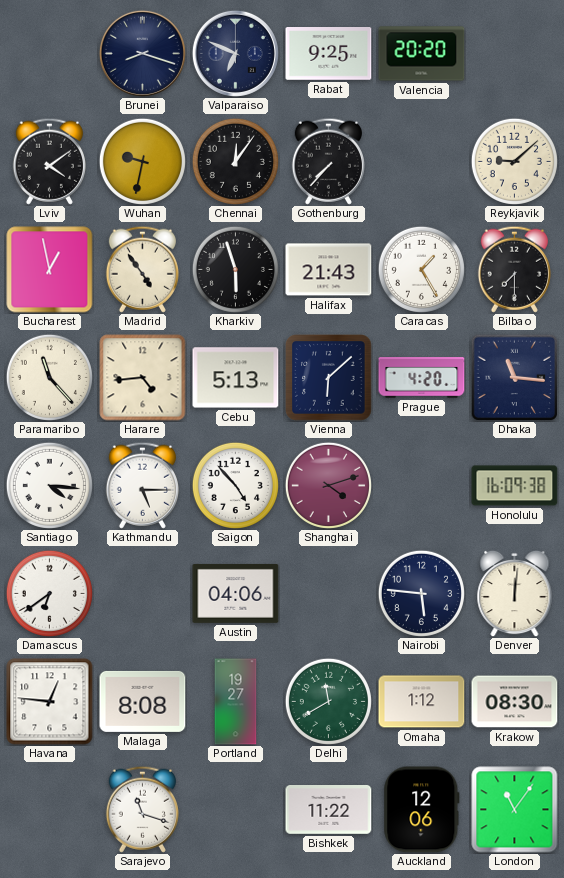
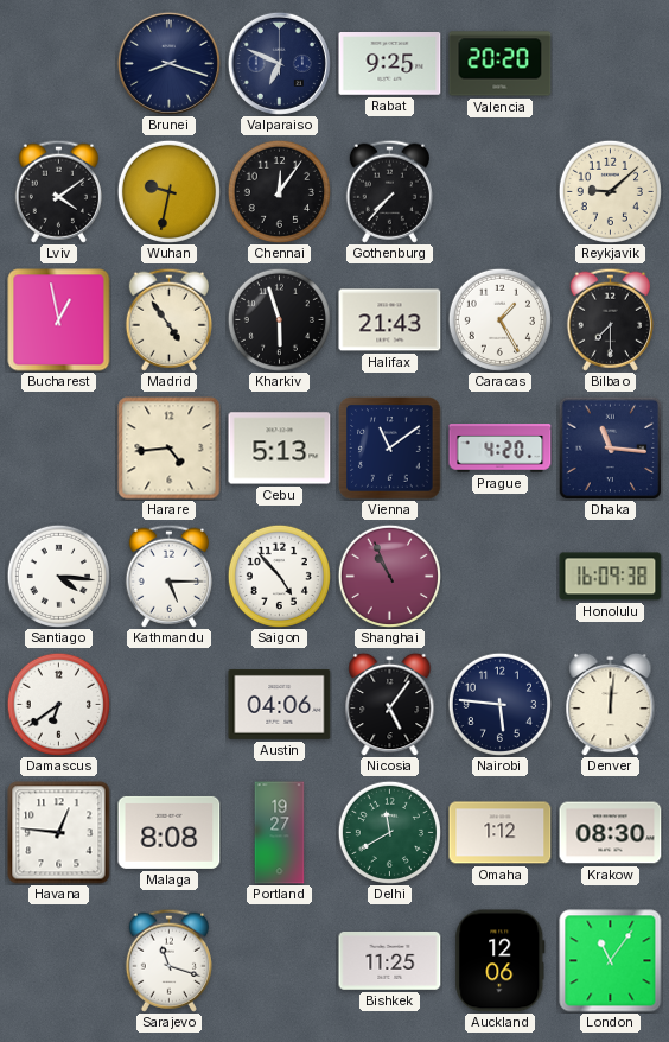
Paramaribo: 11:23 -> none (49, 377)
Vienna: 6:08 -> 11:09 (390, 449)
Shanghai: 4:12 -> 10:56 (389, 576)
Nicosia: none -> 5:06 (390, 704)
Bishkek: 11:22 -> 11:25 (390, 961)
